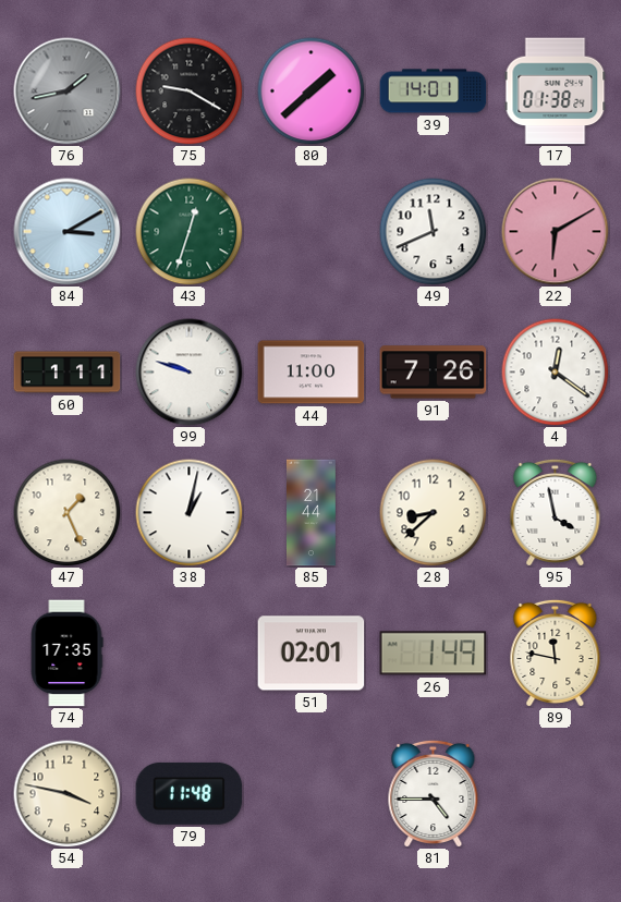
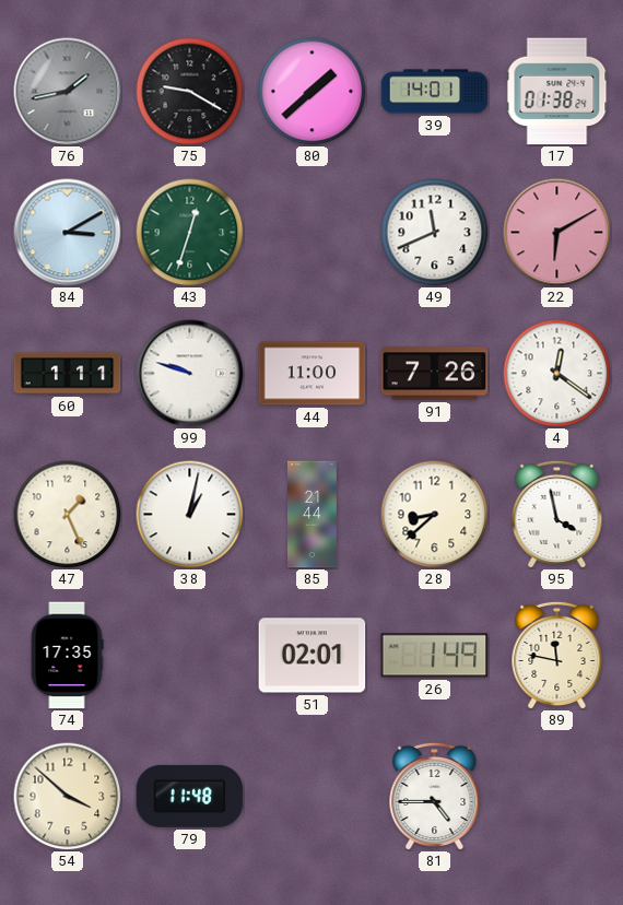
54: 3:47 -> 3:52 (68, 797)
